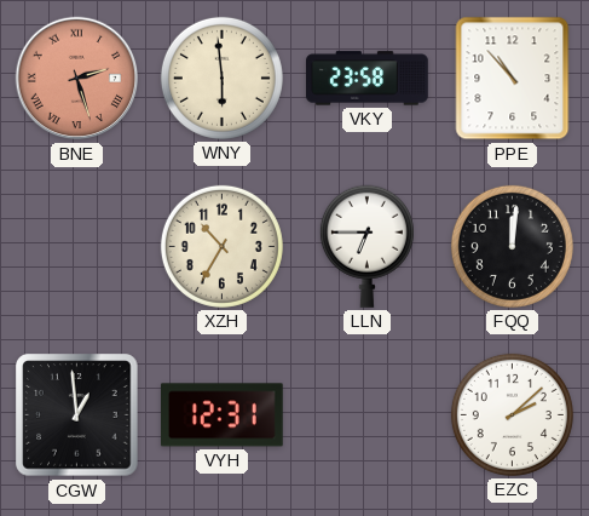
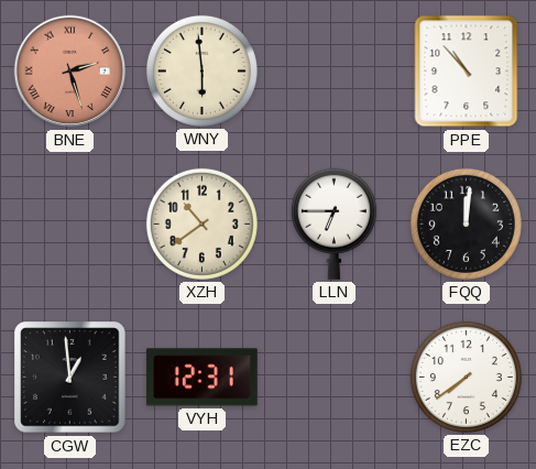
VKY: 23:58 -> none (368, 79)
XZH: 10:35 -> 10:39 (201, 223)
EZC: 2:08 -> 7:39 (466, 377)
